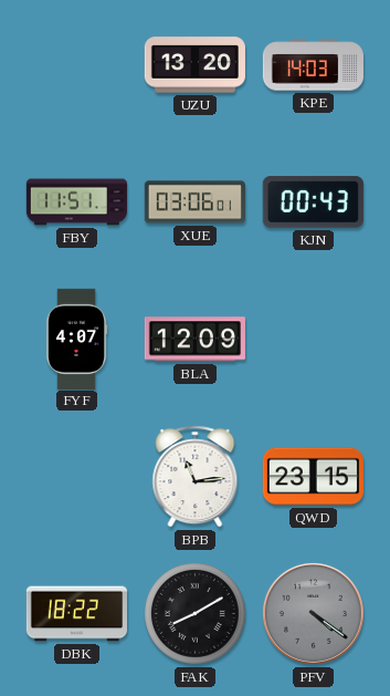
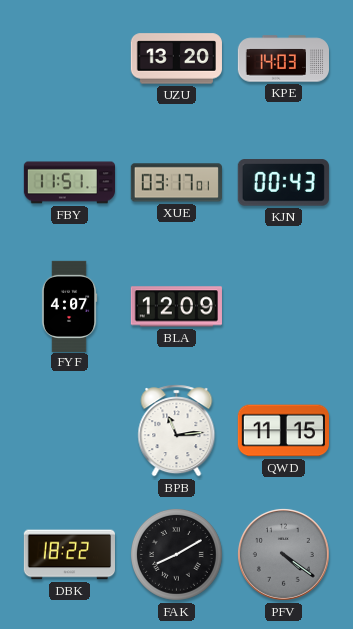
XUE: 03:06 -> 03:17 (176, 183)
QWD: 23:15 -> 11:15 (283, 431)
